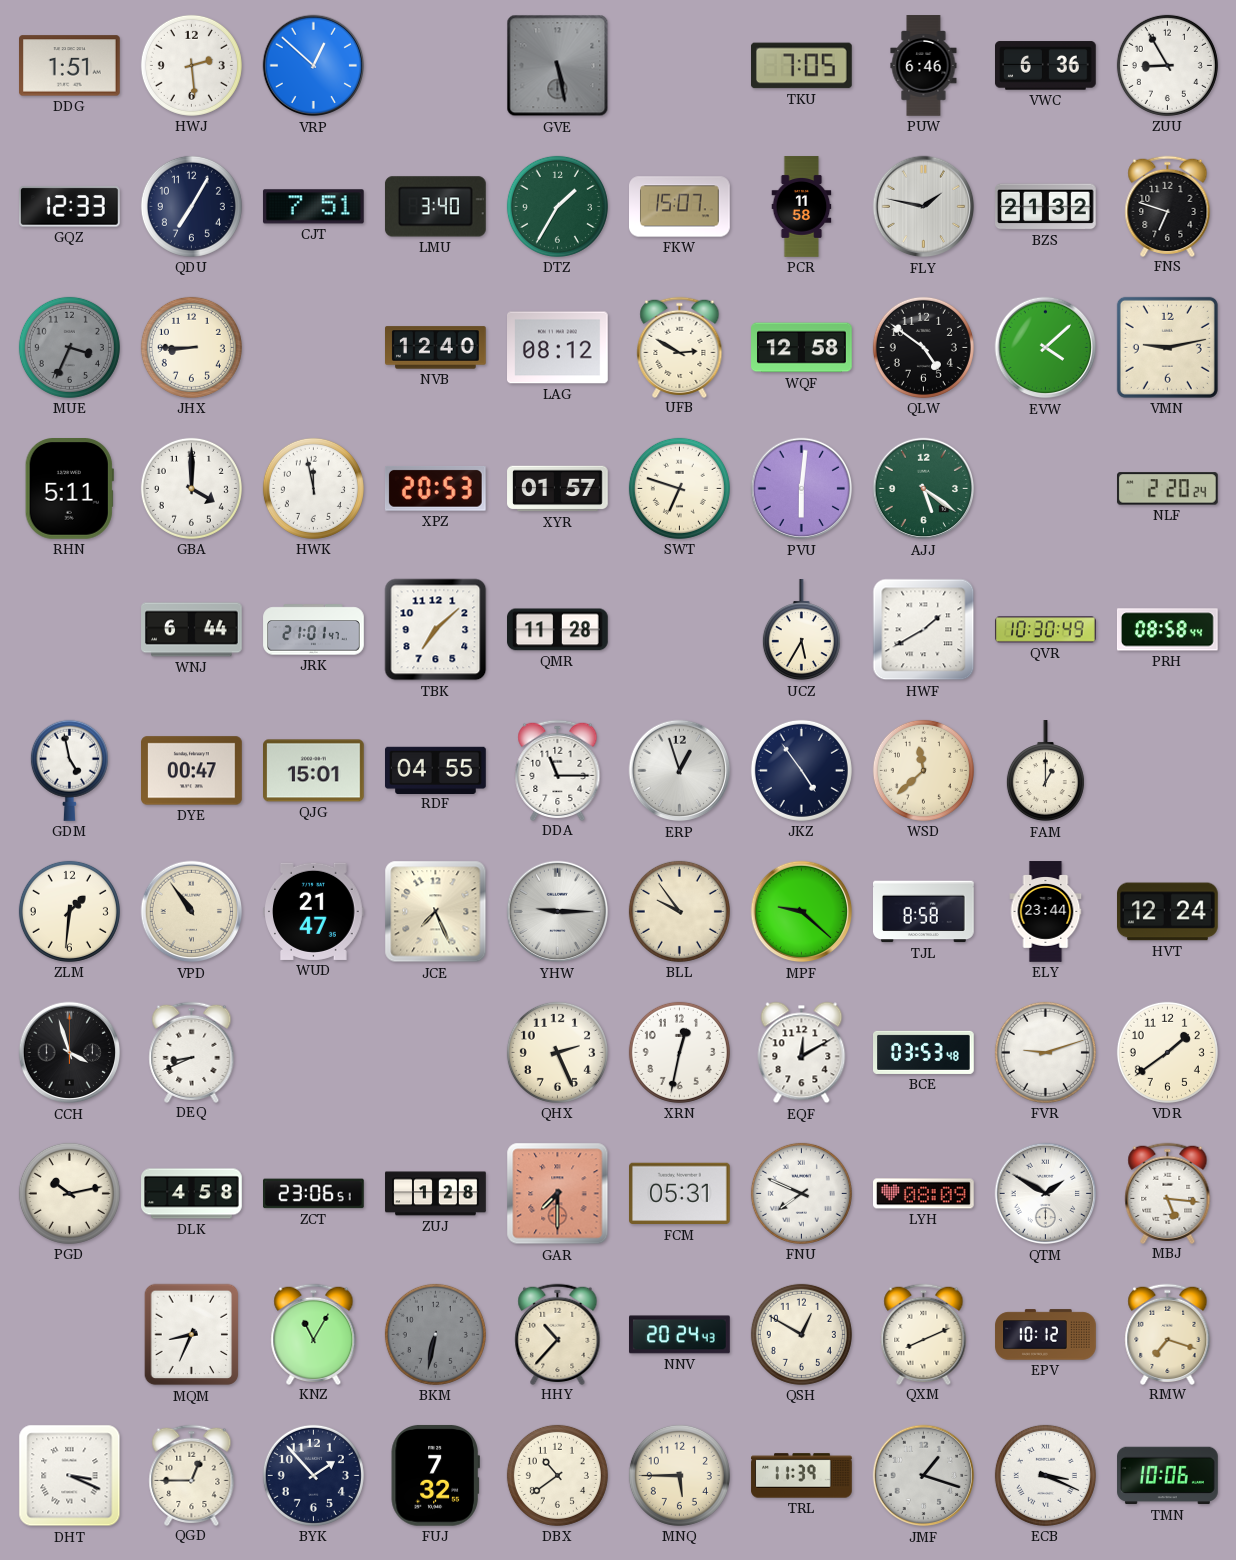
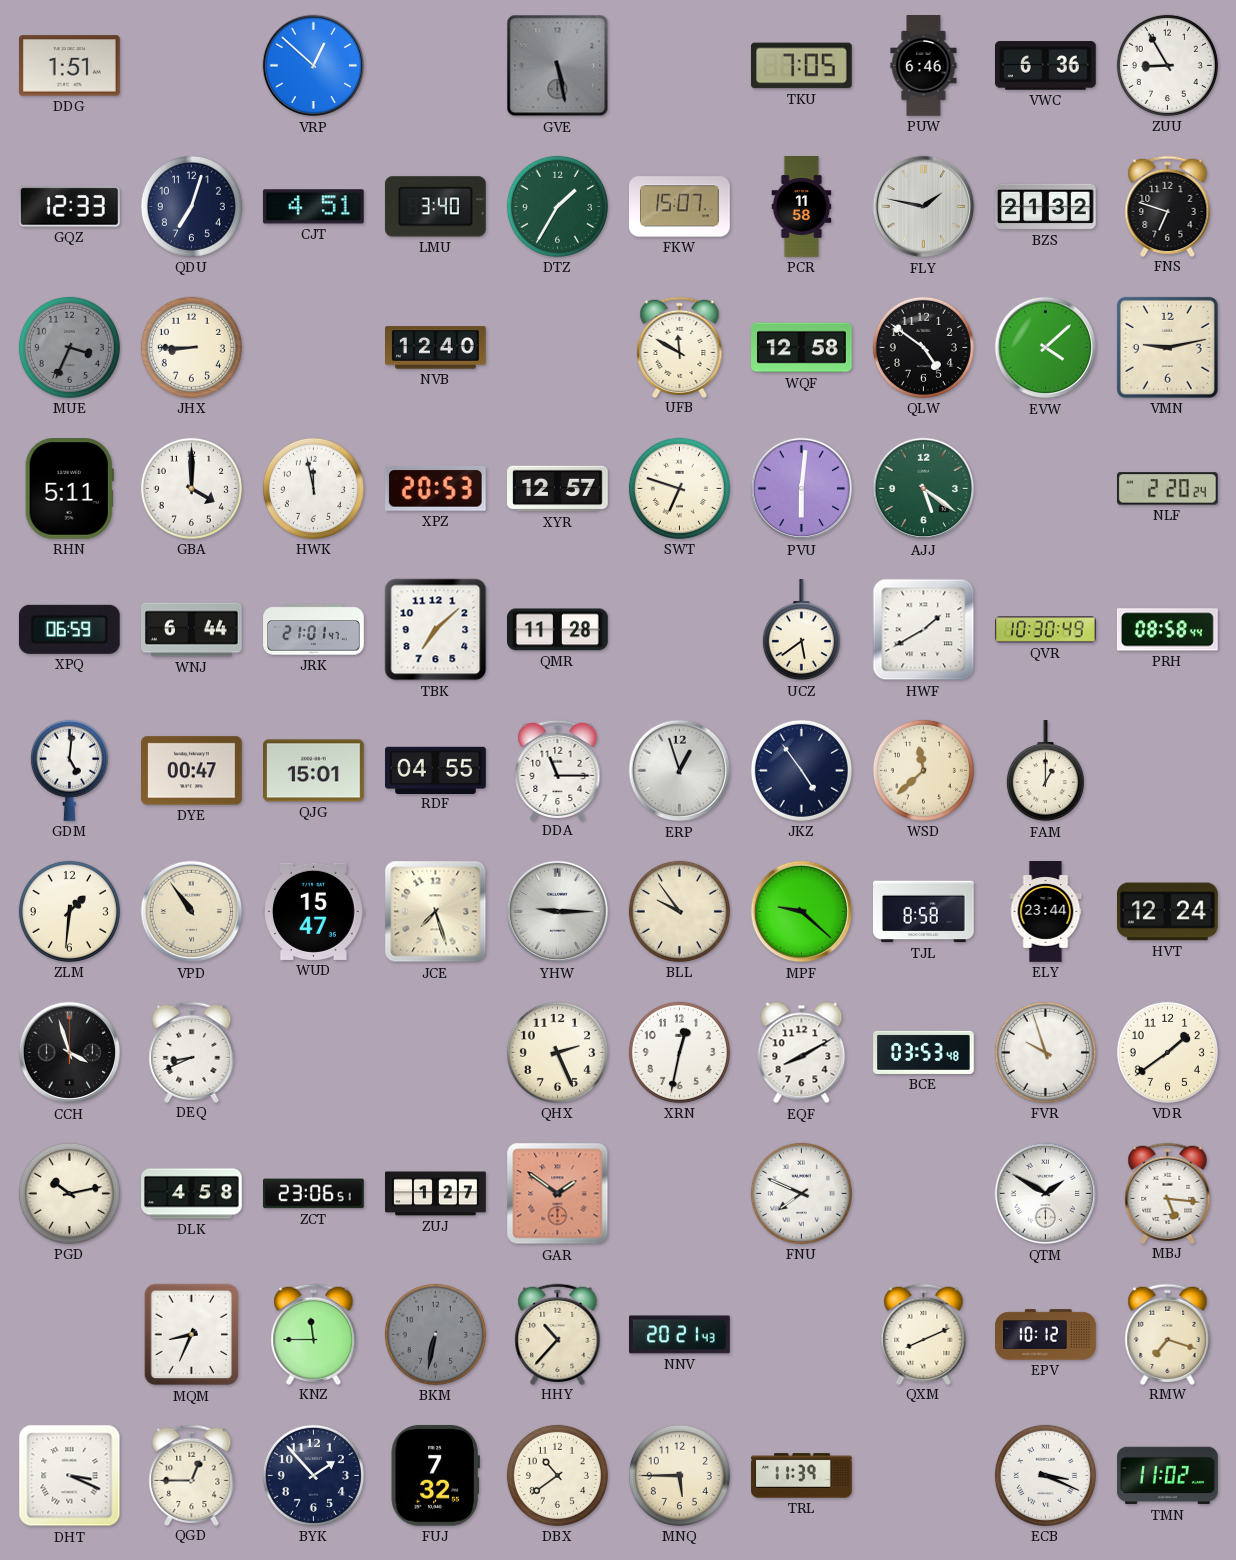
HWJ: 2:29 -> none (191, 65)
QDU: 7:05 -> 7:03 (191, 206)
CJT: 7:51 -> 4:51 (313, 207)
LAG: 08:12 -> none (558, 348)
UFB: 2:50 -> 11:50 (680, 347)
XYR: 01:57 -> 12:57 (558, 489)
XPQ: none -> 06:59 (69, 629)
UCZ: 5:35 -> 5:39 (801, 630)
GDM: 4:58 -> 5:01 (69, 770)
WUD: 21:47 -> 15:47 (314, 911)
JCE: 7:26 -> 7:27 (436, 912)
EQF: 12:10 -> 8:10 (802, 1053)
FVR: 9:12 -> 9:57 (1045, 1052)
ZUJ: 1:28 -> 1:27 (436, 1194)
GAR: 7:30 -> 1:51 (558, 1194)
FCM: 05:31 -> none (680, 1194)
LYH: 08:09 -> none (924, 1194)
KNZ: 11:05 -> 11:45 (314, 1334)
NNV: 20:24 -> 20:21 (680, 1335)
QSH: 12:50 -> none (801, 1334)
JMF: 1:18 -> none (924, 1476)
TMN: 10:06 -> 11:02 (1168, 1476)
